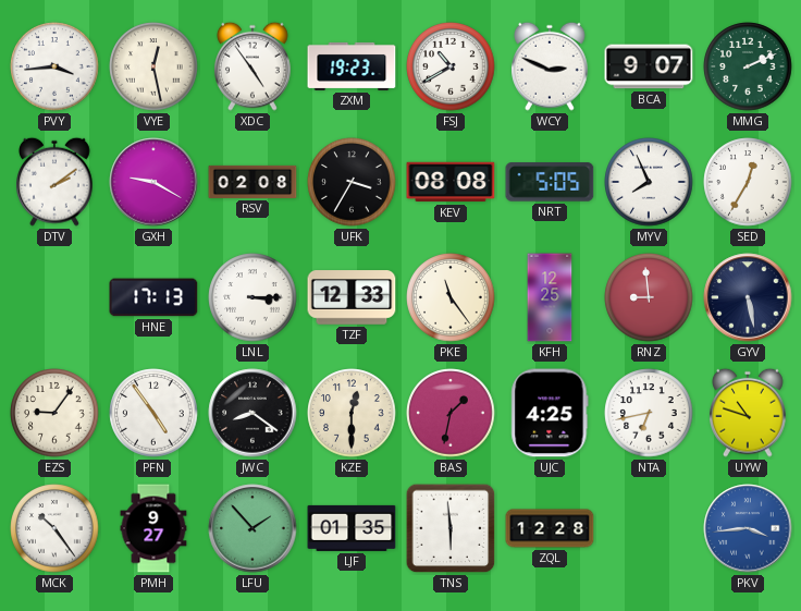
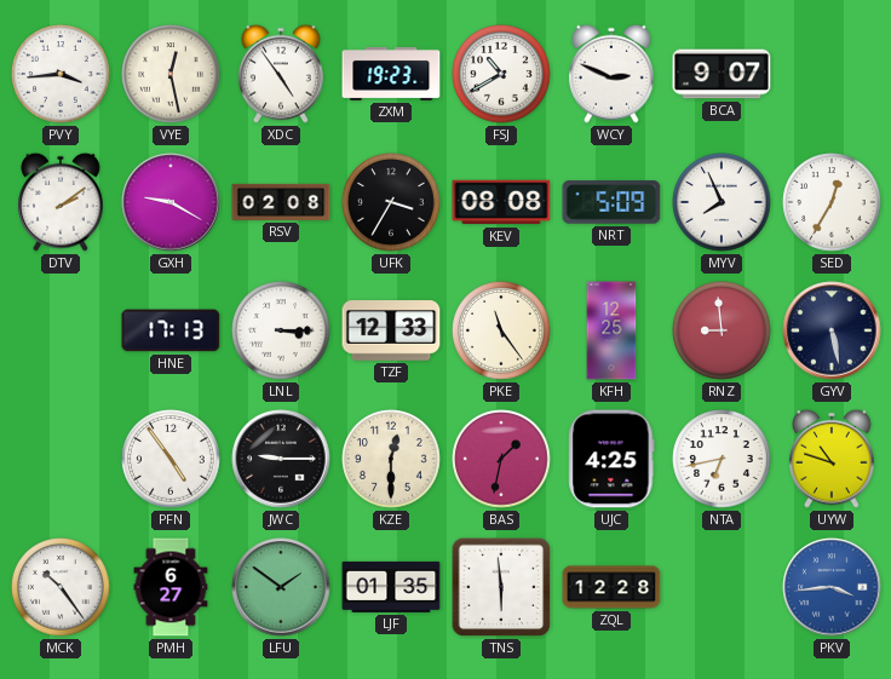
MMG: 2:11 -> none (748, 66)
NRT: 5:05 -> 5:09 (611, 202)
EZS: 9:06 -> none (54, 413)
JWC: 8:21 -> 9:15 (281, 459)
PMH: 9:27 -> 6:27 (171, 587)
LFU: 1:53 -> 1:51 (281, 587)
